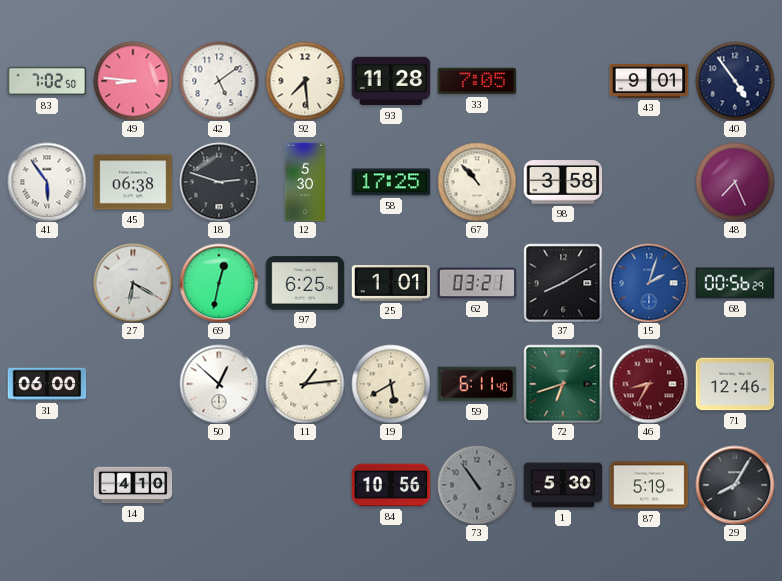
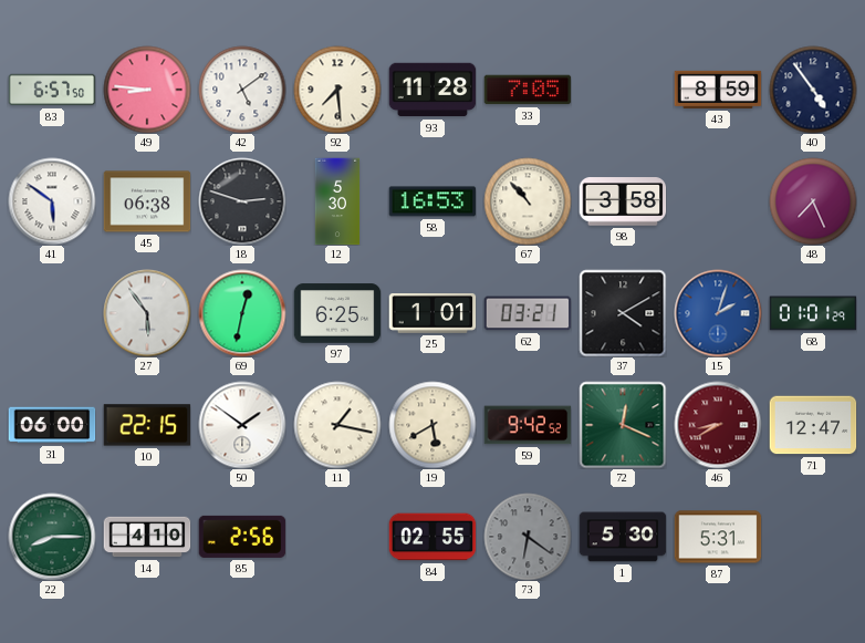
83: 7:02 -> 6:57 (52, 90)
43: 9:01 -> 8:59 (718, 90)
41: 5:54 -> 5:51 (52, 201)
58: 17:25 -> 16:53 (433, 201)
27: 6:20 -> 5:54 (147, 313)
37: 8:10 -> 4:10 (623, 313)
68: 00:56 -> 01:01 (813, 313)
10: none -> 22:15 (147, 425)
50: 12:52 -> 1:51 (242, 425)
11: 1:14 -> 1:17 (337, 425)
59: 6:11 -> 9:42 (528, 425)
72: 6:42 -> 12:19 (623, 425)
46: 8:35 -> 8:40 (718, 425)
71: 12:46 -> 12:47 (813, 425)
22: none -> 8:15 (52, 537)
85: none -> 2:56 (242, 537)
84: 10:56 -> 02:55 (433, 537)
73: 10:54 -> 6:21 (528, 537)
87: 5:19 -> 5:31 (718, 537)
29: 8:05 -> none (735, 485)
